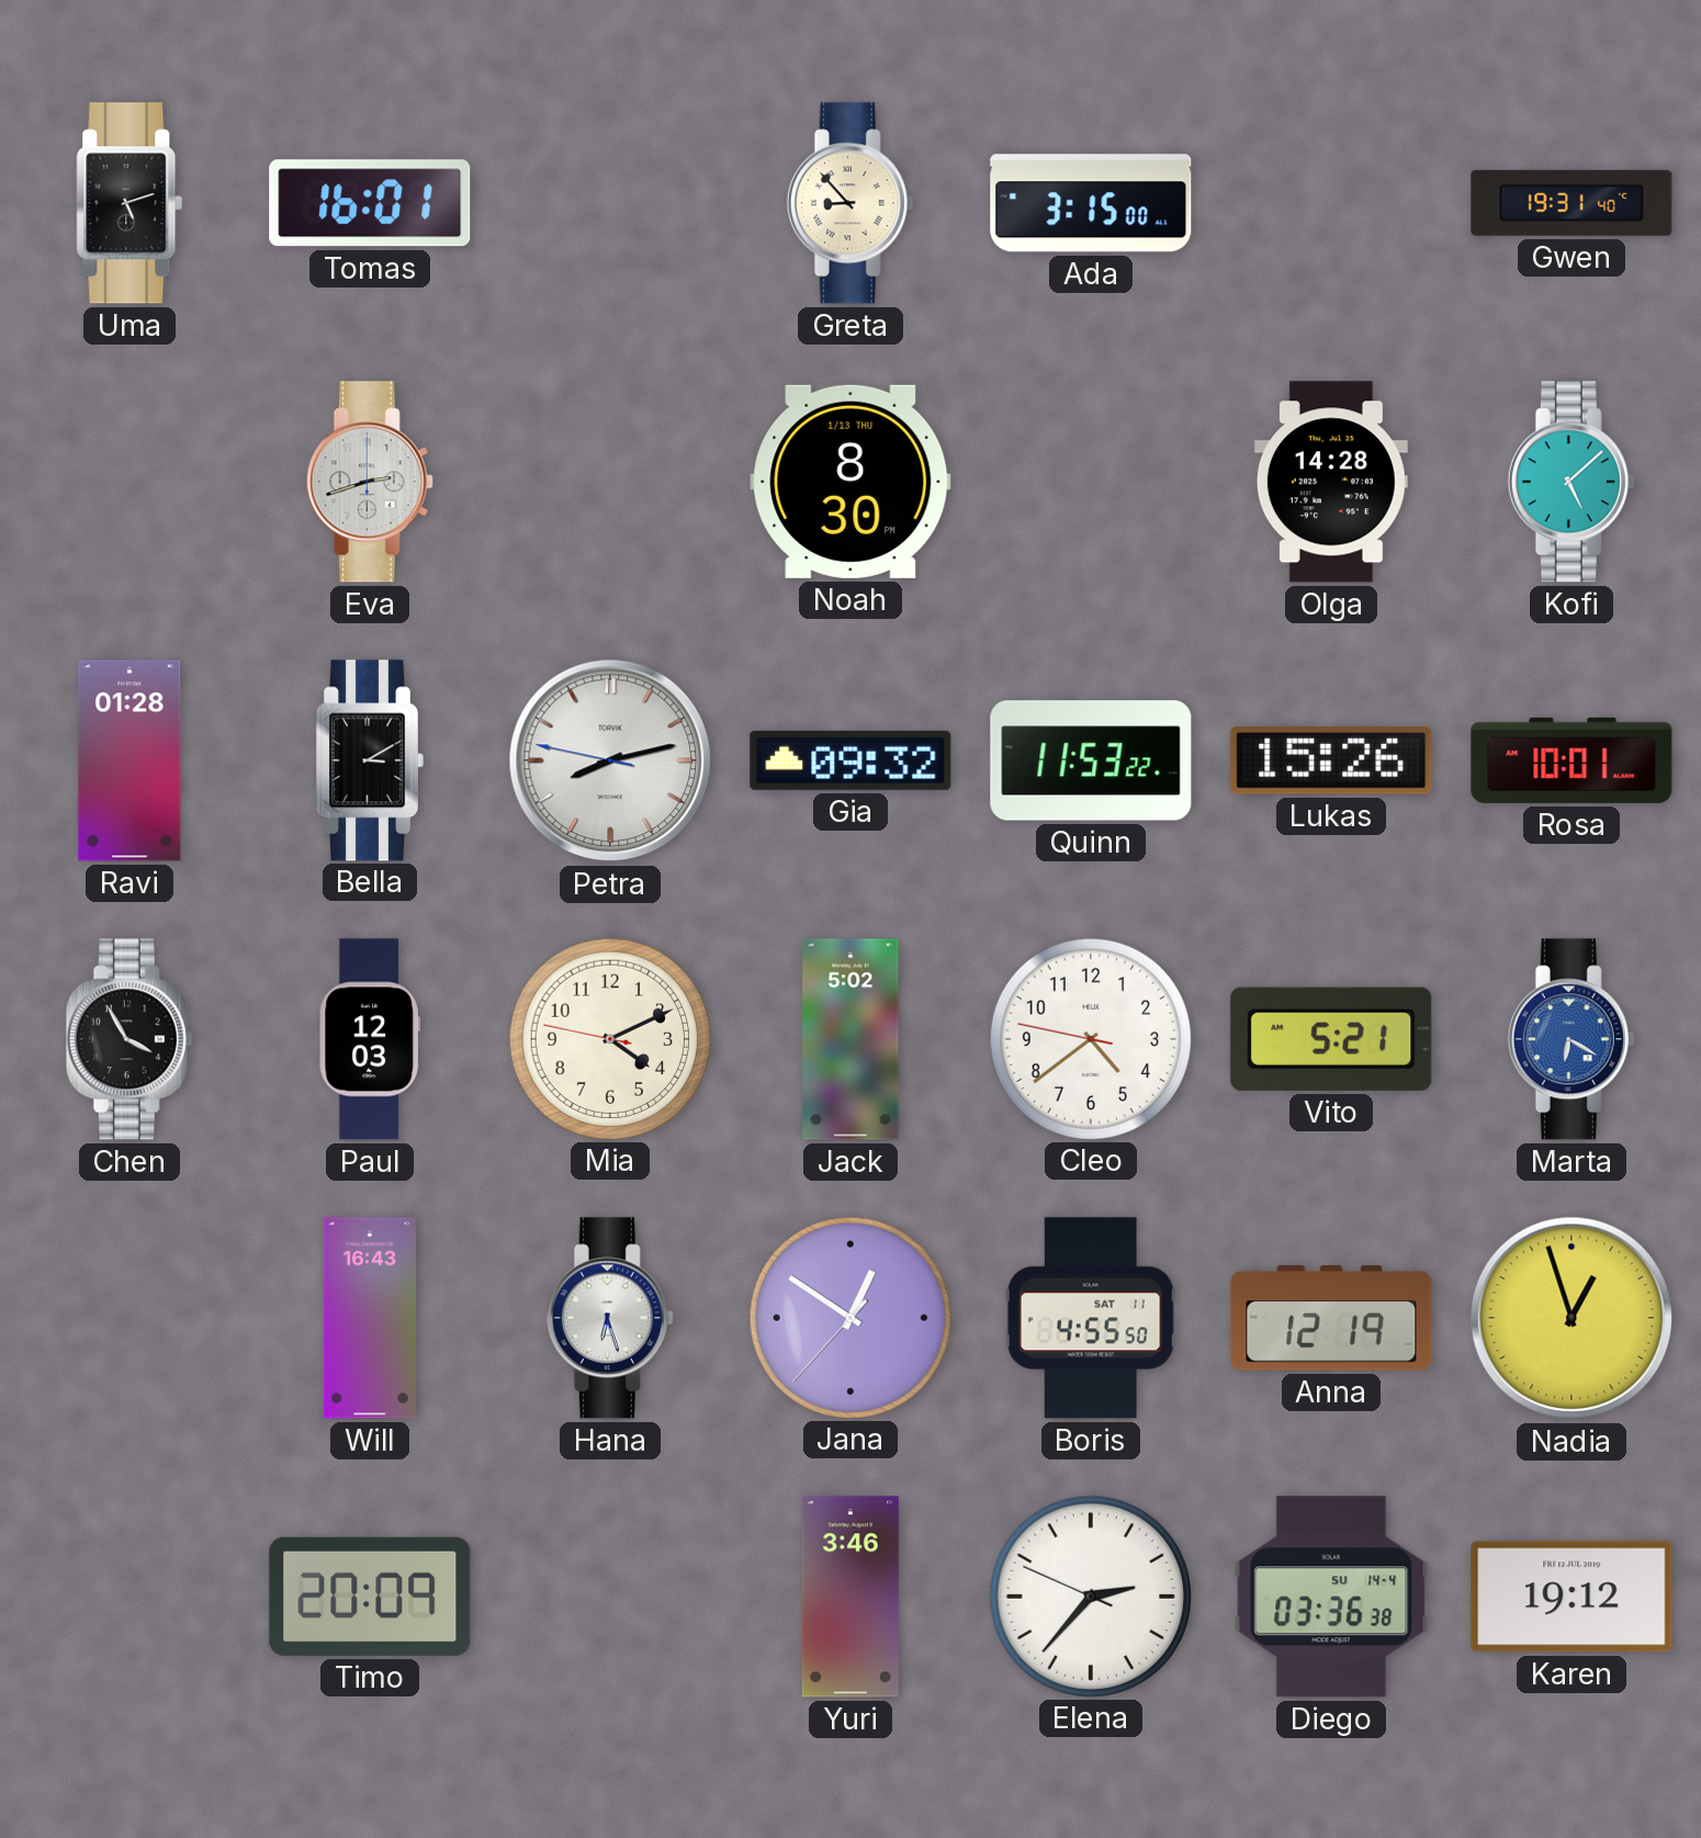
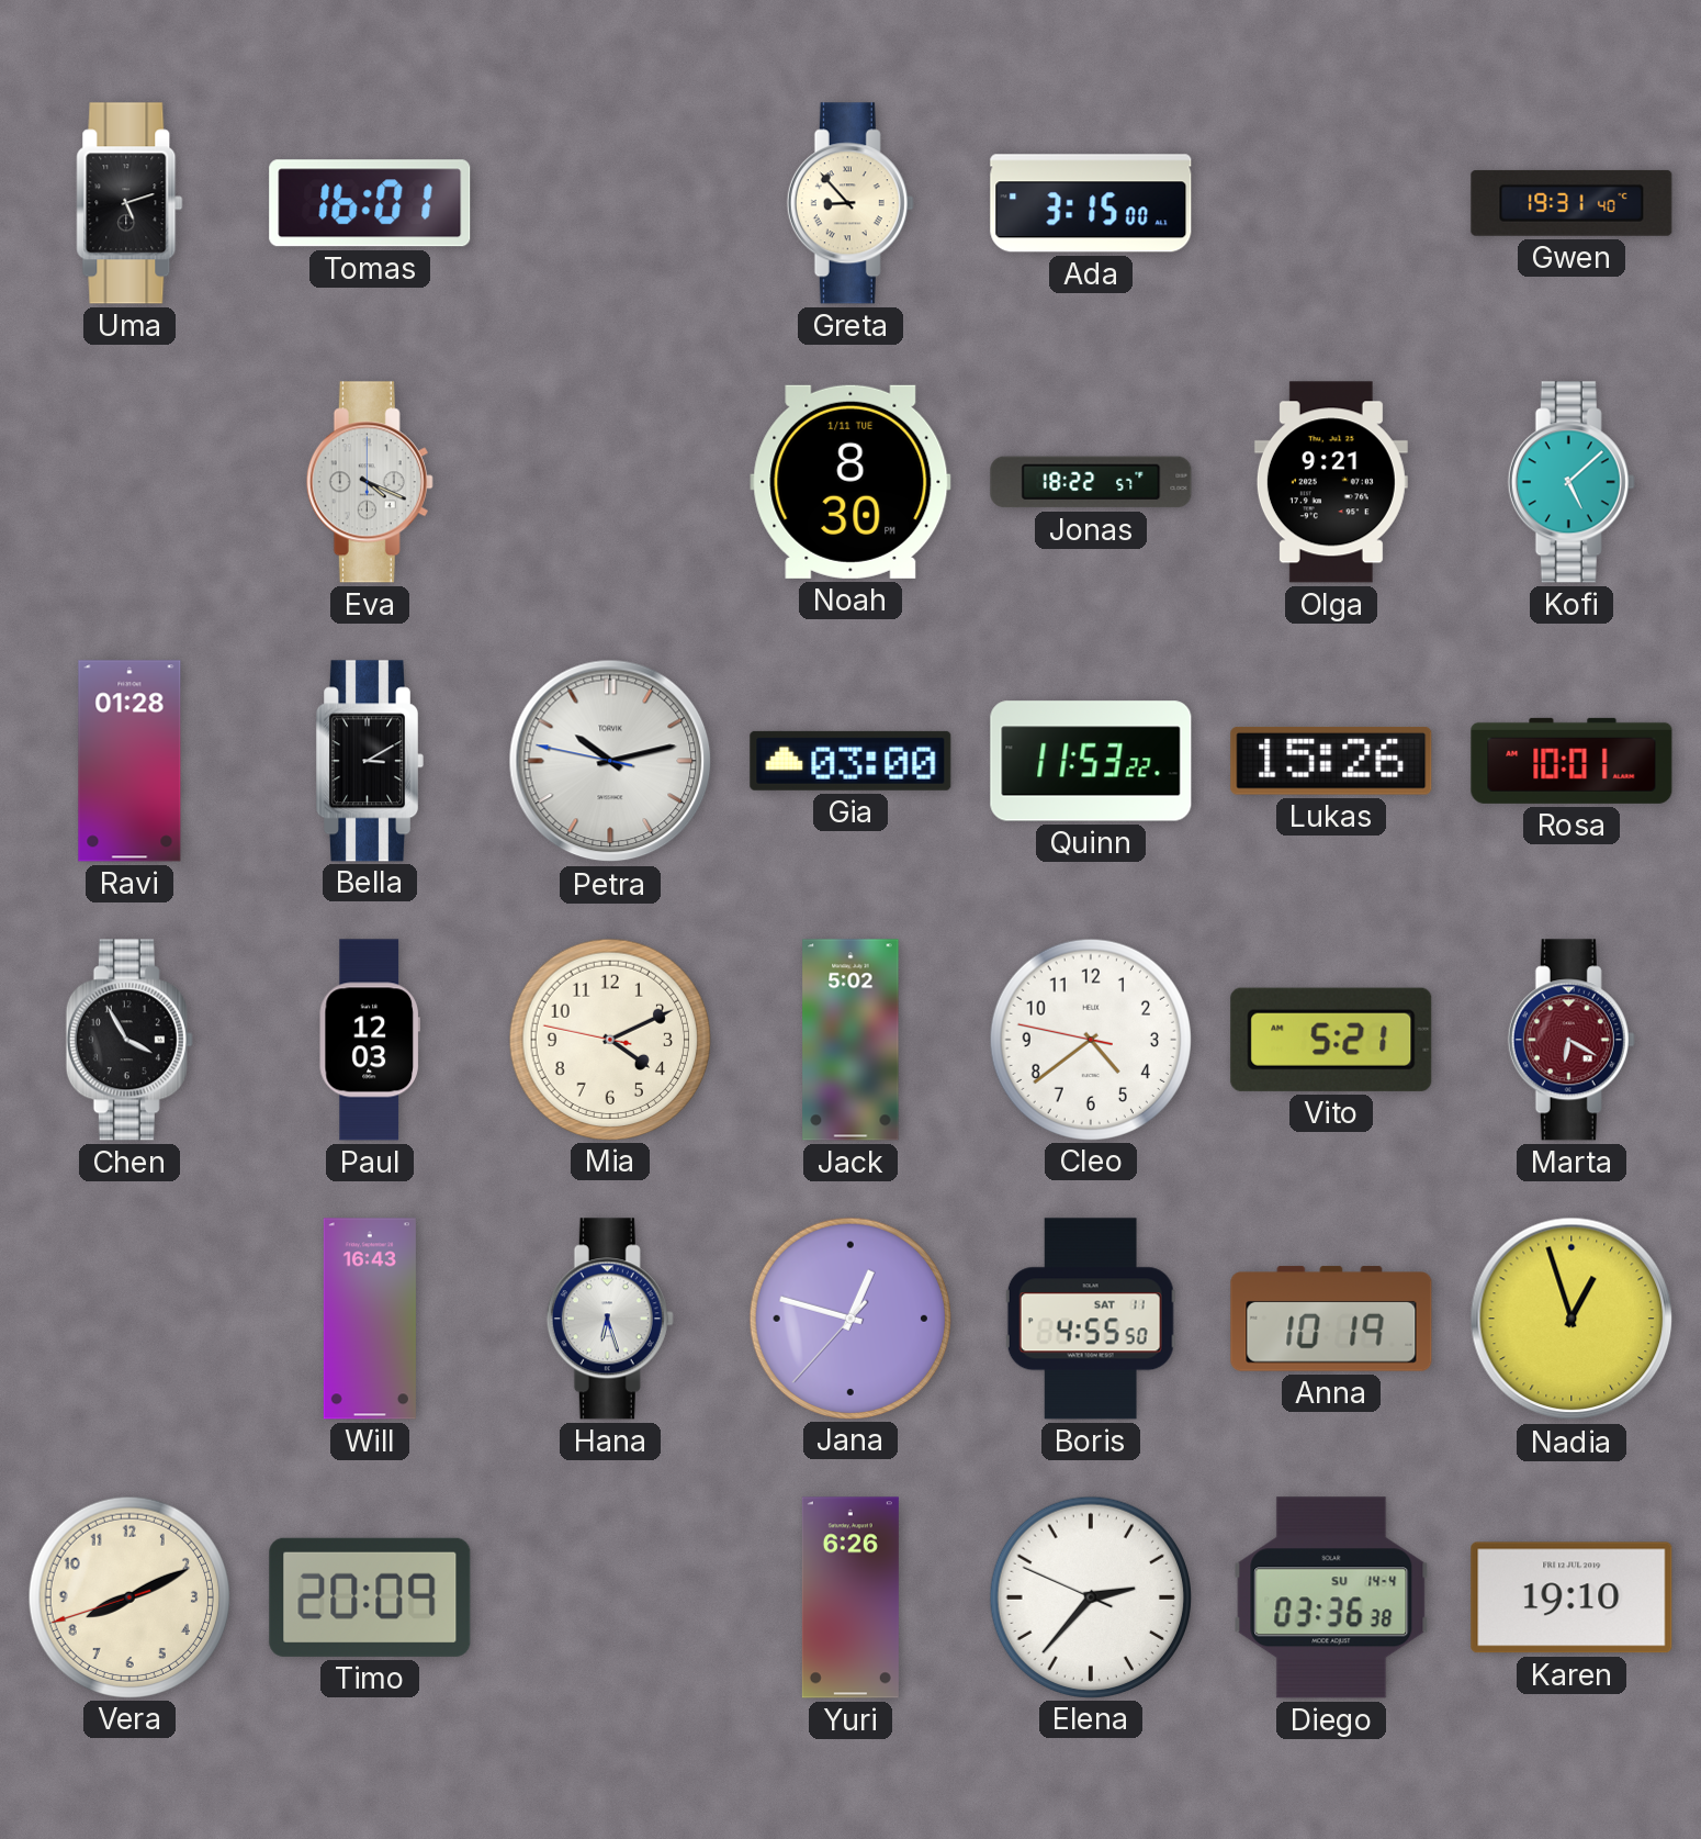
Eva: 2:42 -> 4:19 (370, 482)
Noah date: 1/13 THU -> 1/11 TUE (850, 482)
Jonas: none -> 18:22 (1091, 482)
Olga: 14:28 -> 9:21 (1331, 482)
Petra: 8:12 -> 10:12 (610, 761)
Gia: 09:32 -> 03:00 (850, 761)
Marta dial: blue -> burgundy (1572, 1040)
Jana: 12:50 -> 12:47 (849, 1317)
Anna: 12:19 -> 10:19 (1331, 1319)
Vera: none -> 8:10 (128, 1596)
Yuri: 3:46 -> 6:26 (850, 1597)
Karen: 19:12 -> 19:10 (1572, 1597)
